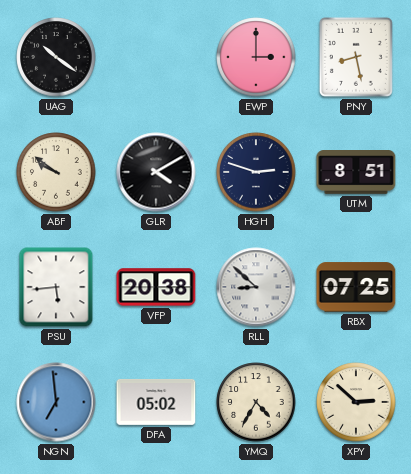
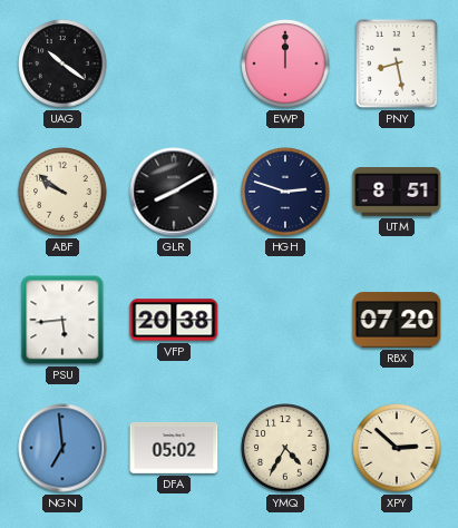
EWP: 3:00 -> 12:00 (285, 63)
GLR: 4:10 -> 8:10 (174, 192)
RLL: 8:52 -> none (256, 287)
RBX: 07:25 -> 07:20 (397, 320)
